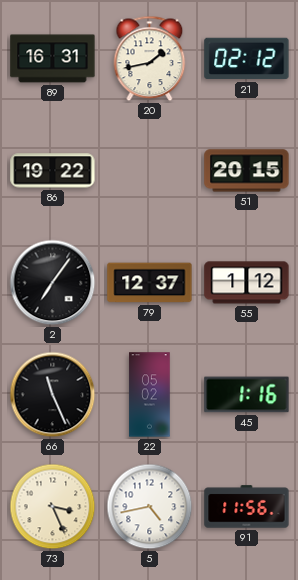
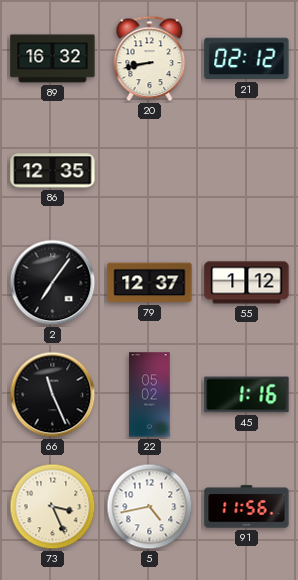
89: 16:31 -> 16:32 (53, 59)
20: 1:43 -> 8:43 (150, 59)
86: 19:22 -> 12:35 (53, 171)
51: 20:15 -> none (247, 171)
